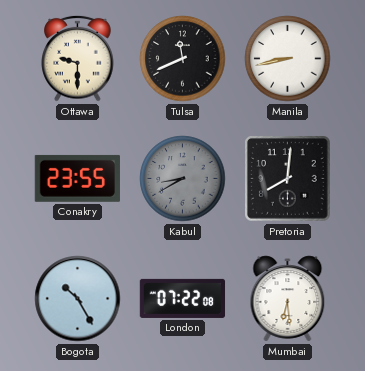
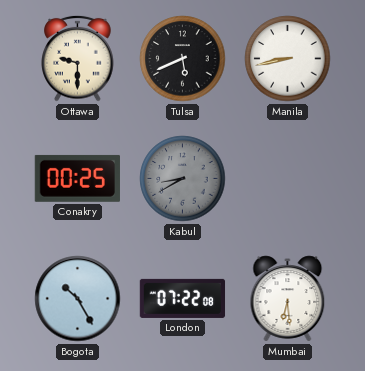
Tulsa: 11:41 -> 5:41 (183, 59)
Conakry: 23:55 -> 00:25 (77, 178)
Pretoria: 8:01 -> none (288, 179)
